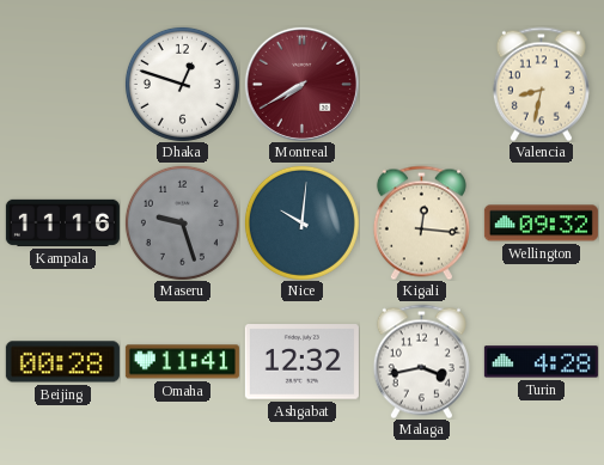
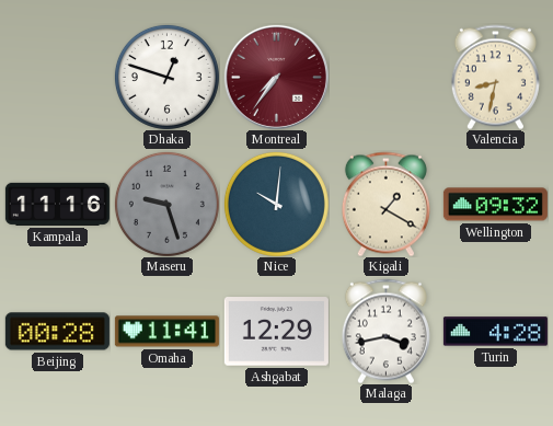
Montreal: 7:40 -> 7:36 (276, 77)
Kigali: 12:16 -> 1:20 (385, 204)
Ashgabat: 12:32 -> 12:29 (276, 332)
